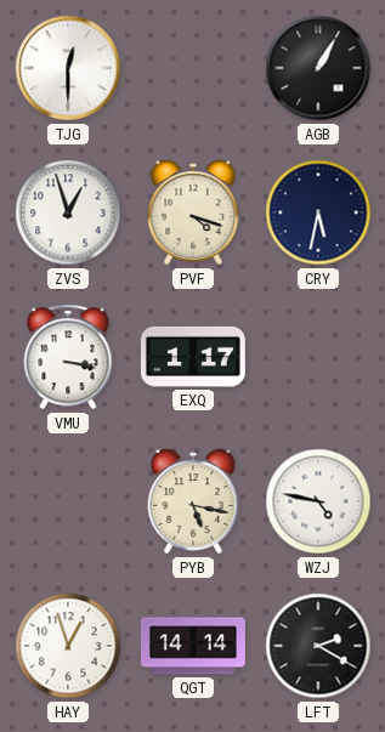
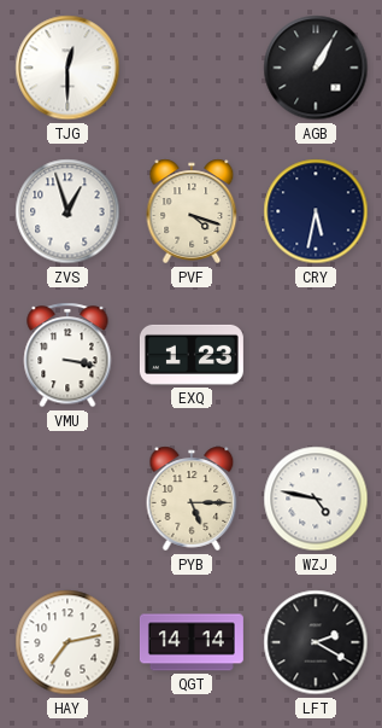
EXQ: 1:17 -> 1:23 (192, 355)
PYB: 5:17 -> 5:15 (192, 499)
HAY: 12:57 -> 7:13 (67, 642)
